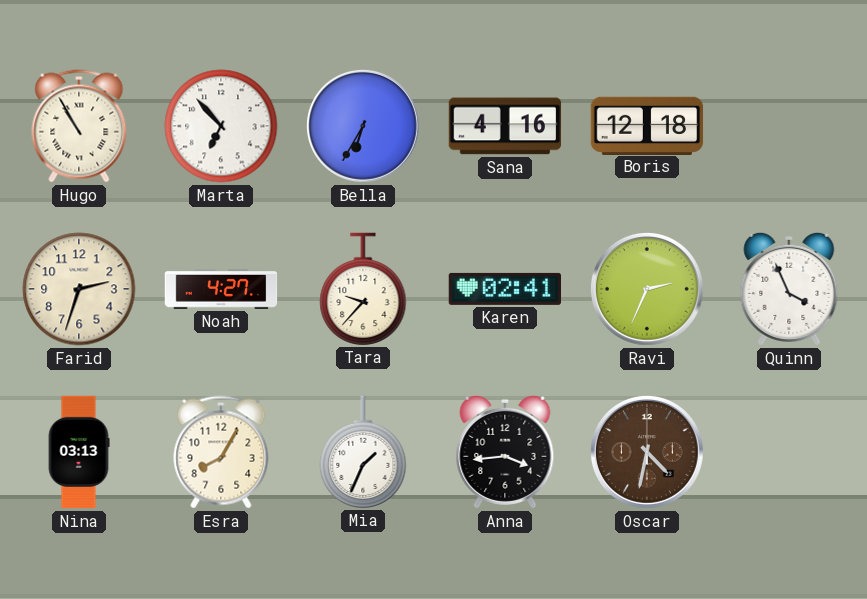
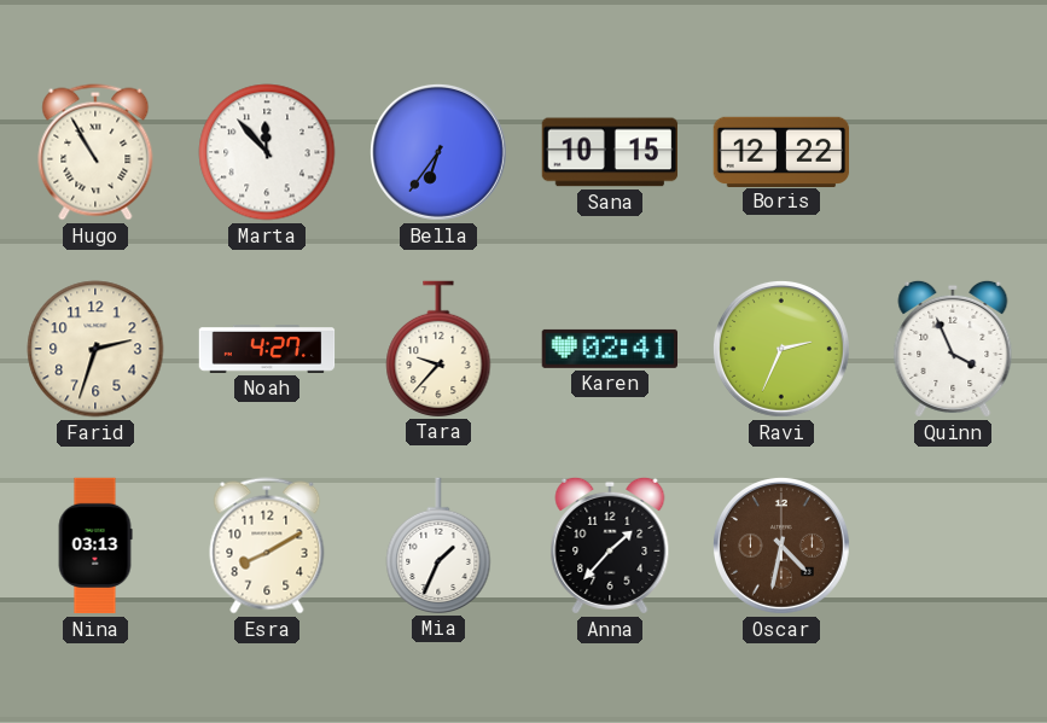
Marta: 6:53 -> 11:53 (267, 152)
Bella: 6:35 -> 6:36 (438, 152)
Sana: 4:16 -> 10:15 (610, 152)
Boris: 12:18 -> 12:22 (781, 151)
Esra: 8:05 -> 8:10 (267, 546)
Anna: 3:44 -> 1:37 (610, 546)
